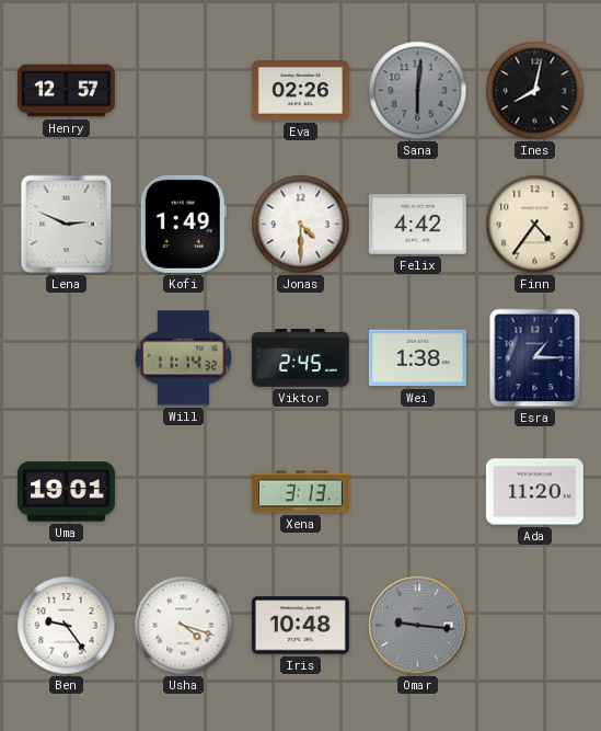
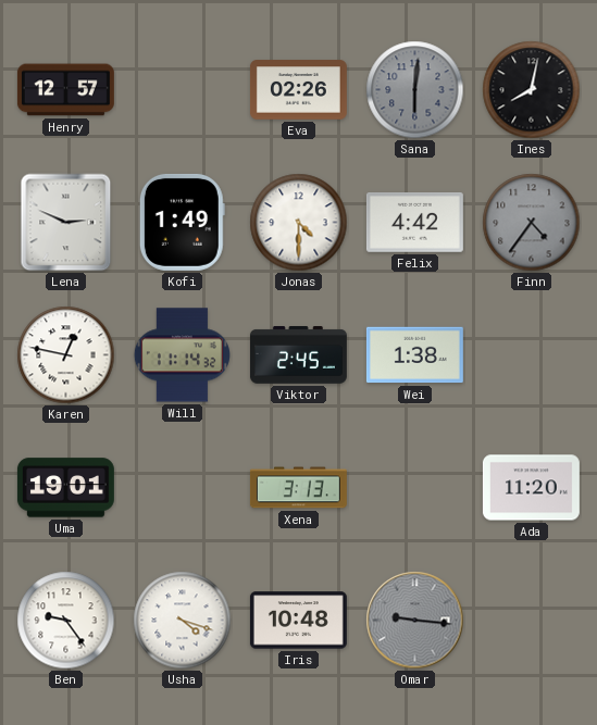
Finn dial: cream -> grey (532, 223)
Karen: none -> 12:47 (66, 355)
Esra: 1:15 -> none (535, 358)
